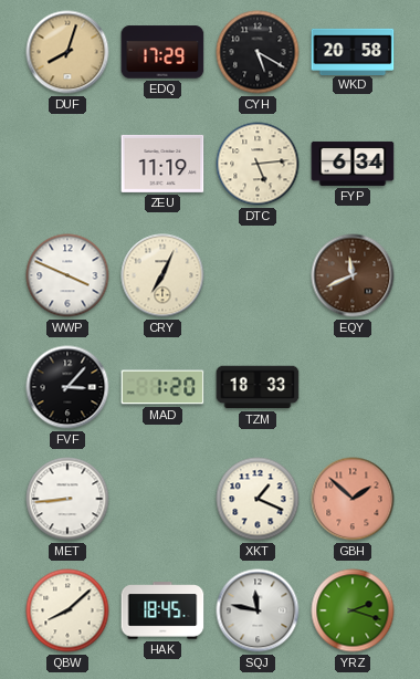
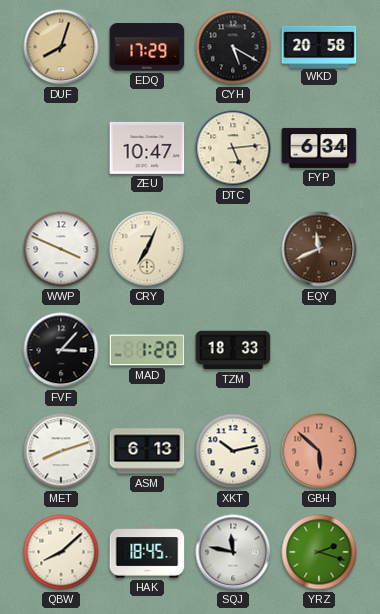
ZEU: 11:19 -> 10:47 (147, 148)
MET: 8:44 -> 8:12 (61, 451)
ASM: none -> 6:13 (147, 451)
XKT: 1:19 -> 10:13 (233, 451)
GBH: 1:52 -> 5:52 (319, 451)
